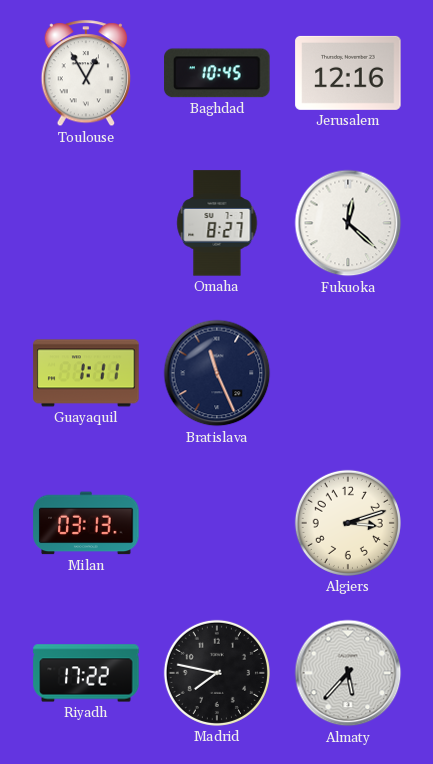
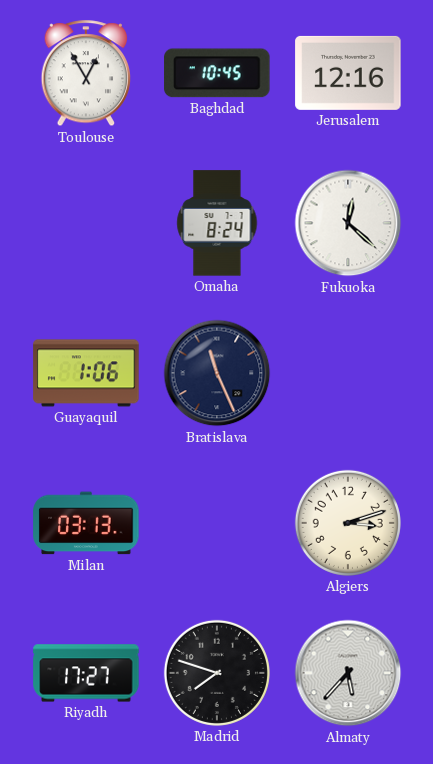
Omaha: 8:27 -> 8:24 (217, 223)
Guayaquil: 1:11 -> 1:06 (86, 373)
Riyadh: 17:22 -> 17:27 (86, 673)
Madrid: 7:47 -> 7:48 (217, 673)
